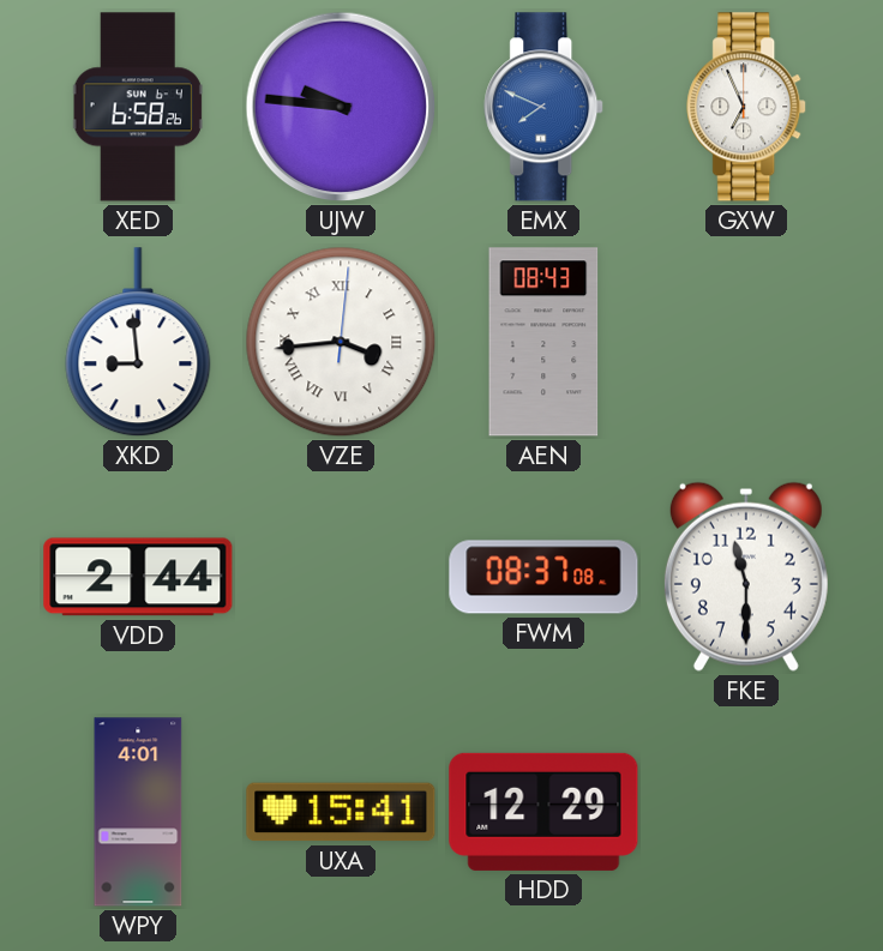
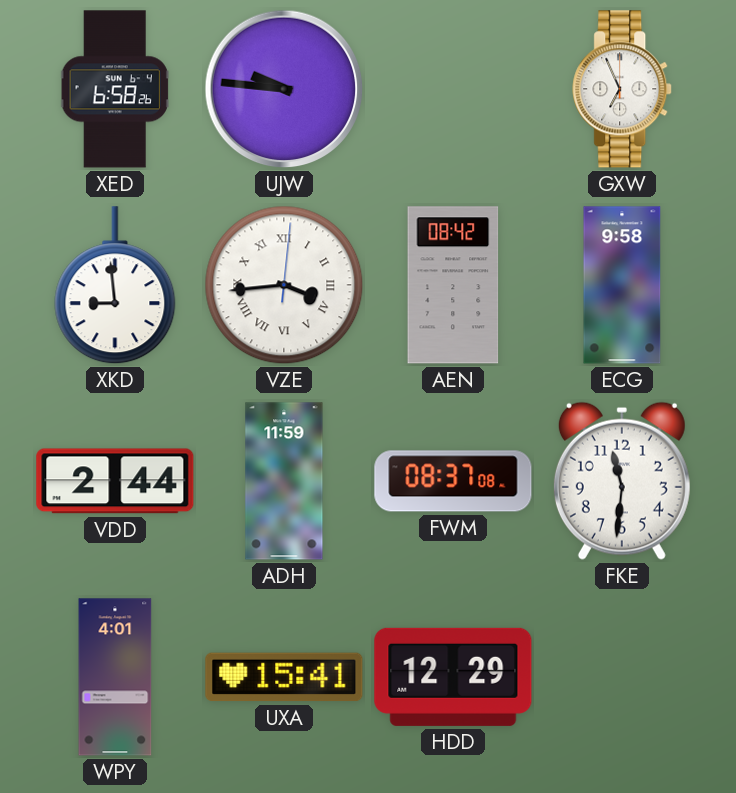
EMX: 7:49 -> none (545, 107)
AEN: 08:43 -> 08:42 (453, 285)
ECG: none -> 9:58 (622, 285)
ADH: none -> 11:59 (284, 481)
FKE: 11:30 -> 11:31 (622, 481)
